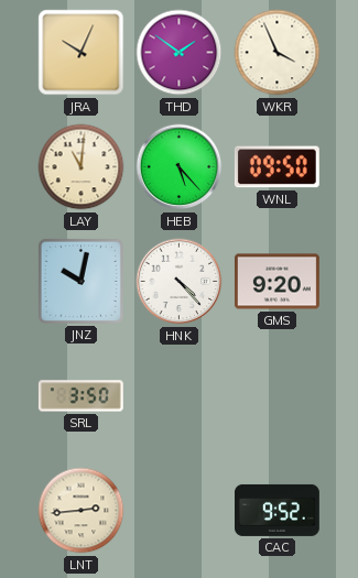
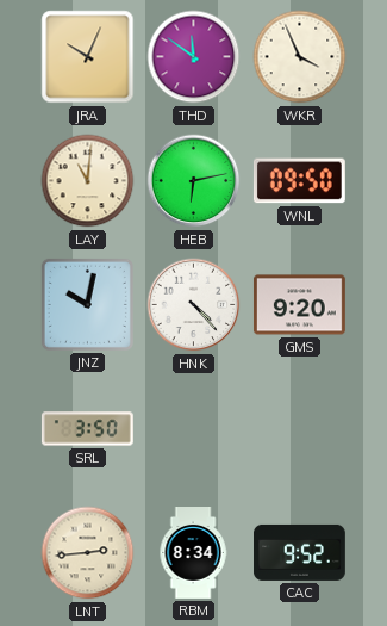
THD: 1:51 -> 11:51 (194, 57)
HEB: 5:23 -> 6:13 (194, 181)
RBM: none -> 8:34 (193, 553)
